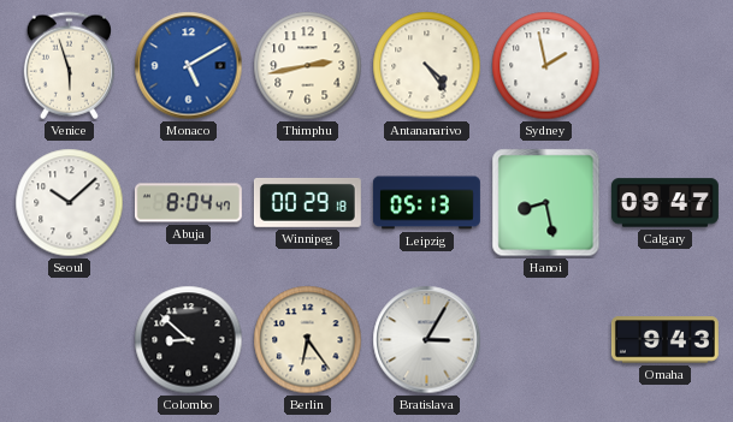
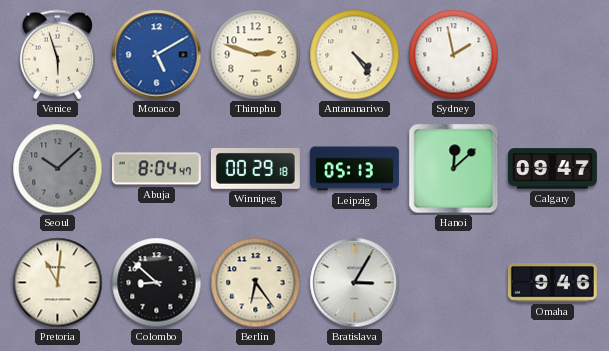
Thimphu: 2:43 -> 2:48 (256, 55)
Seoul dial: white -> grey (58, 169)
Hanoi: 8:28 -> 12:08 (454, 169)
Pretoria: none -> 11:01 (58, 283)
Omaha: 9:43 -> 9:46 (552, 283)
